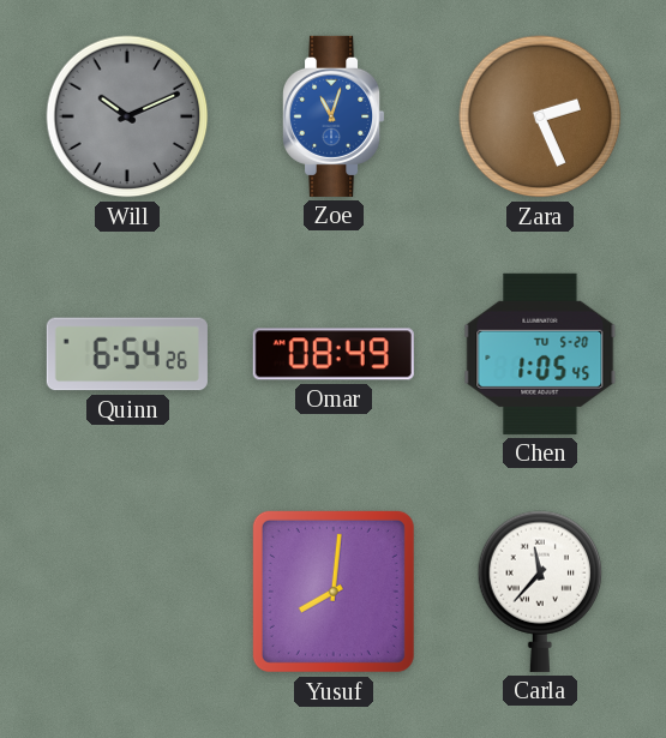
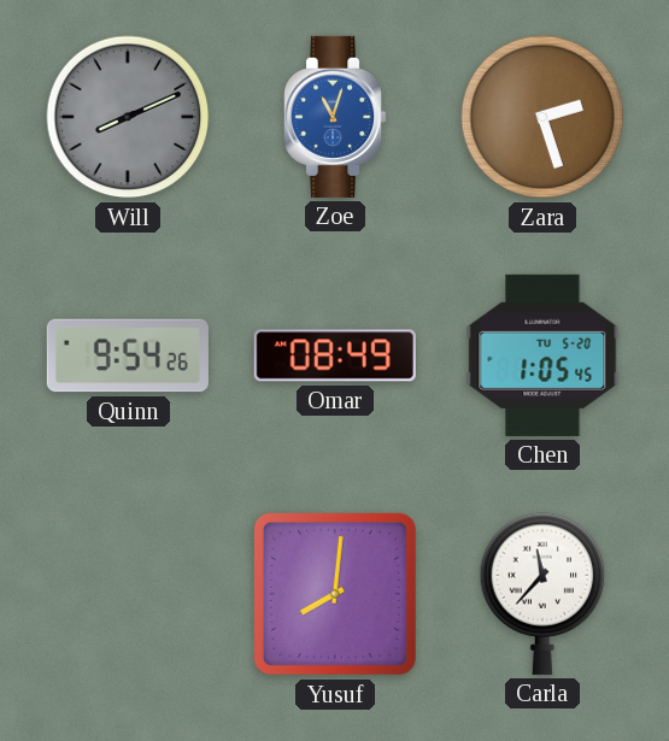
Will: 10:11 -> 8:11 (128, 117)
Zara: 2:26 -> 2:27 (542, 117)
Quinn: 6:54 -> 9:54 (128, 355)
